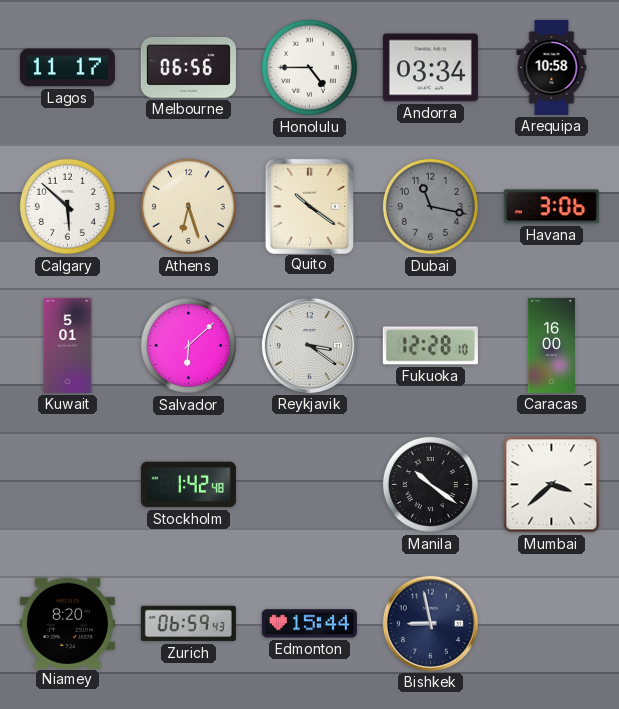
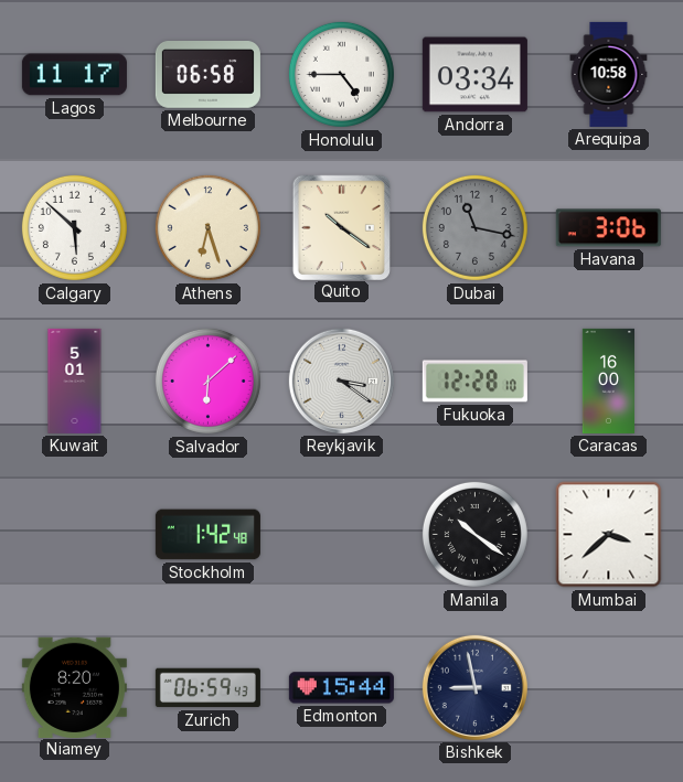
Melbourne: 06:56 -> 06:58 (207, 75)
